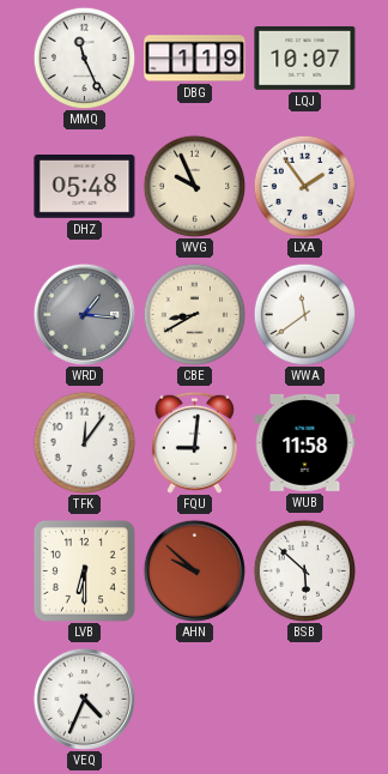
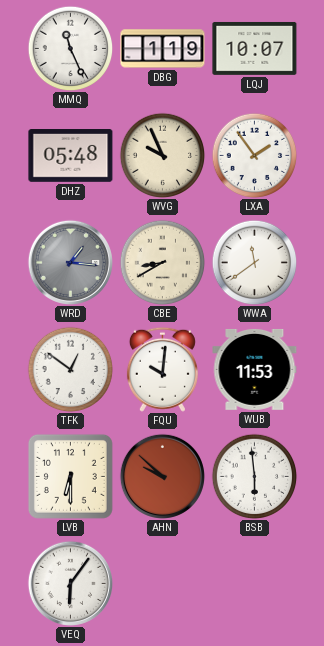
TFK: 12:06 -> 12:51 (70, 369)
FQU: 9:01 -> 10:01 (162, 369)
WUB: 11:58 -> 11:53 (255, 369)
BSB: 5:52 -> 5:59 (254, 476)
VEQ: 4:34 -> 6:06 (70, 583)
